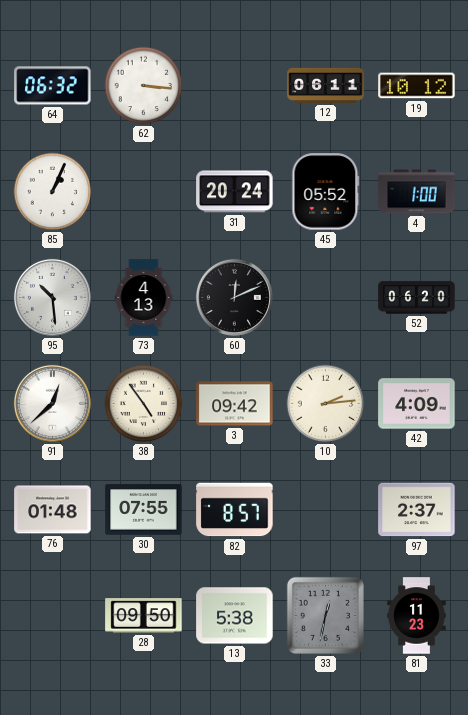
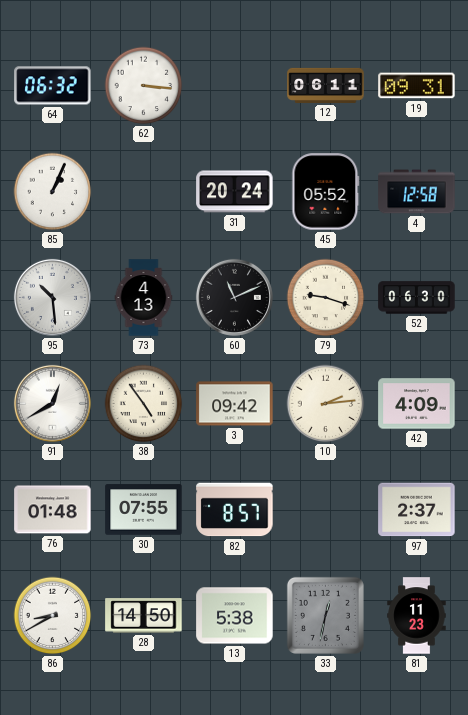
19: 10:12 -> 09:31 (417, 86)
4: 1:00 -> 12:58 (417, 192)
60: 12:11 -> 11:11 (234, 297)
79: none -> 9:18 (326, 298)
52: 06:20 -> 06:30 (417, 298)
91: 12:38 -> 12:40 (52, 403)
86: none -> 8:40 (53, 616)
28: 09:50 -> 14:50 (144, 616)
